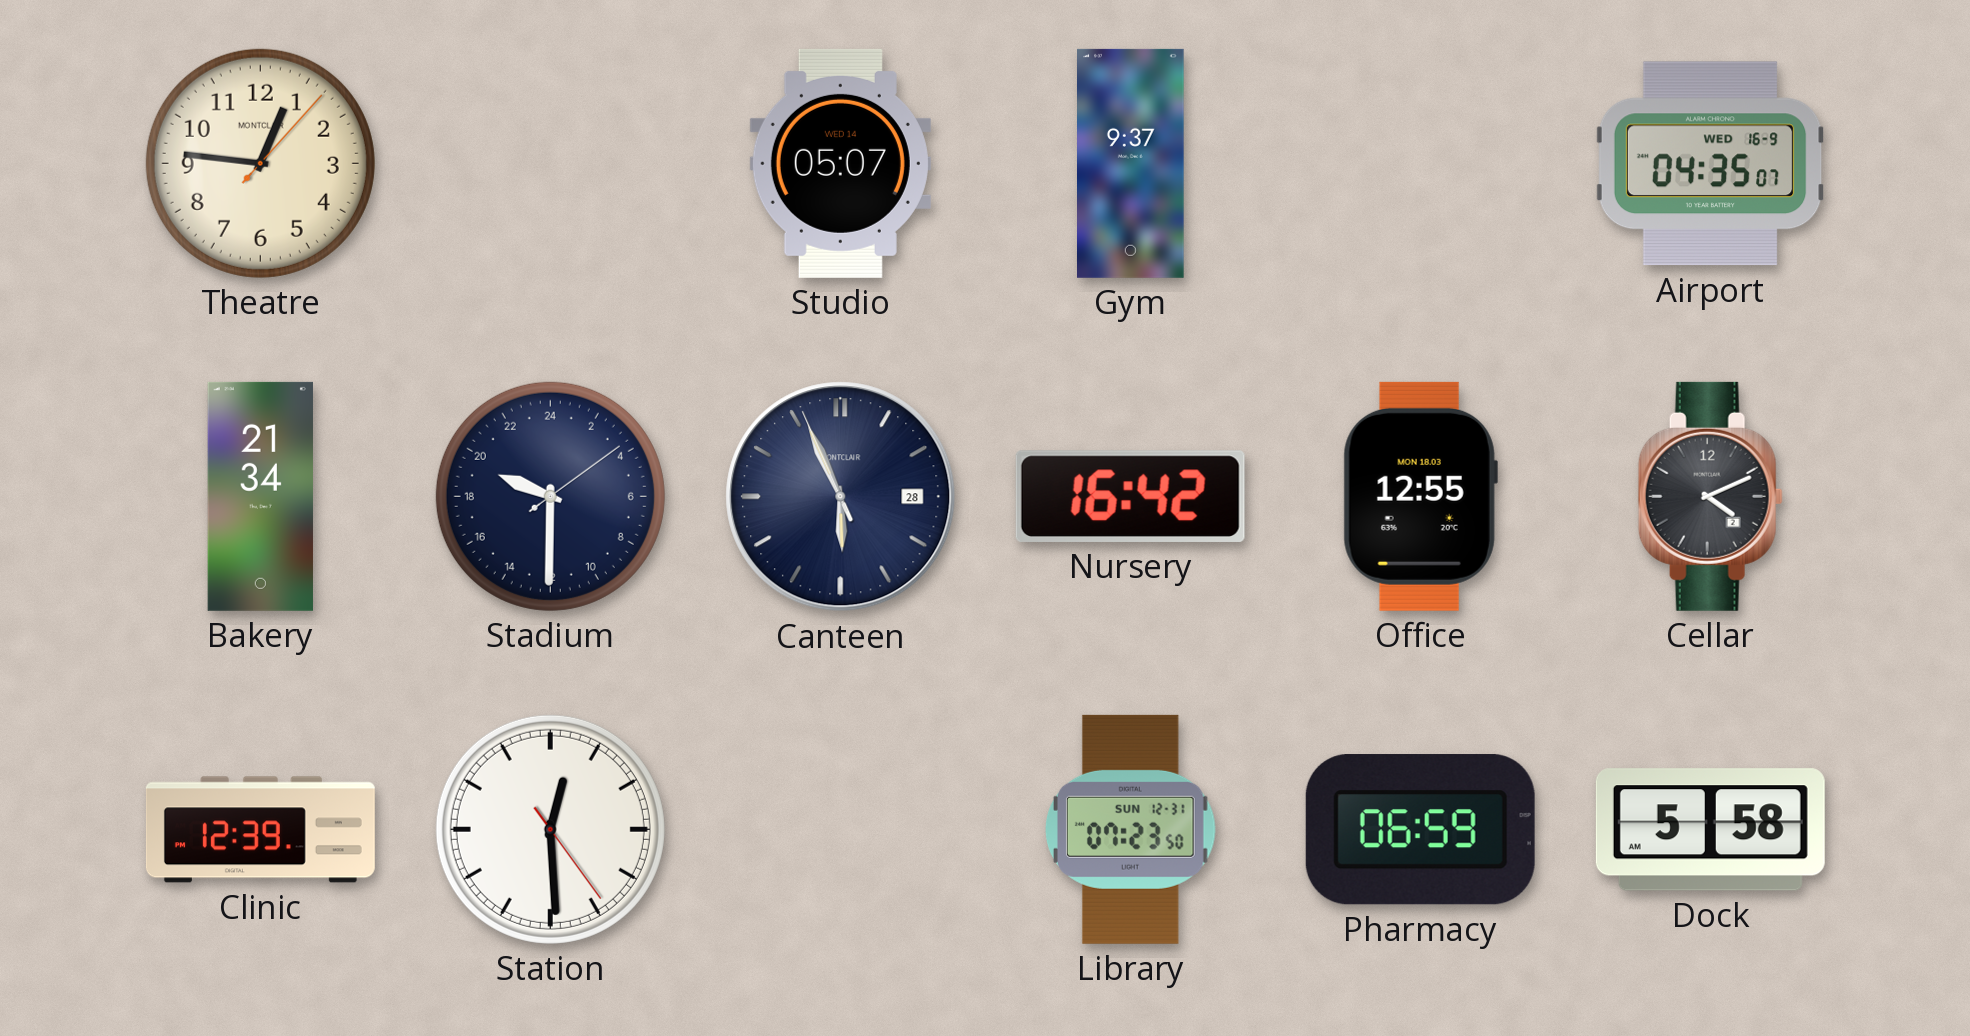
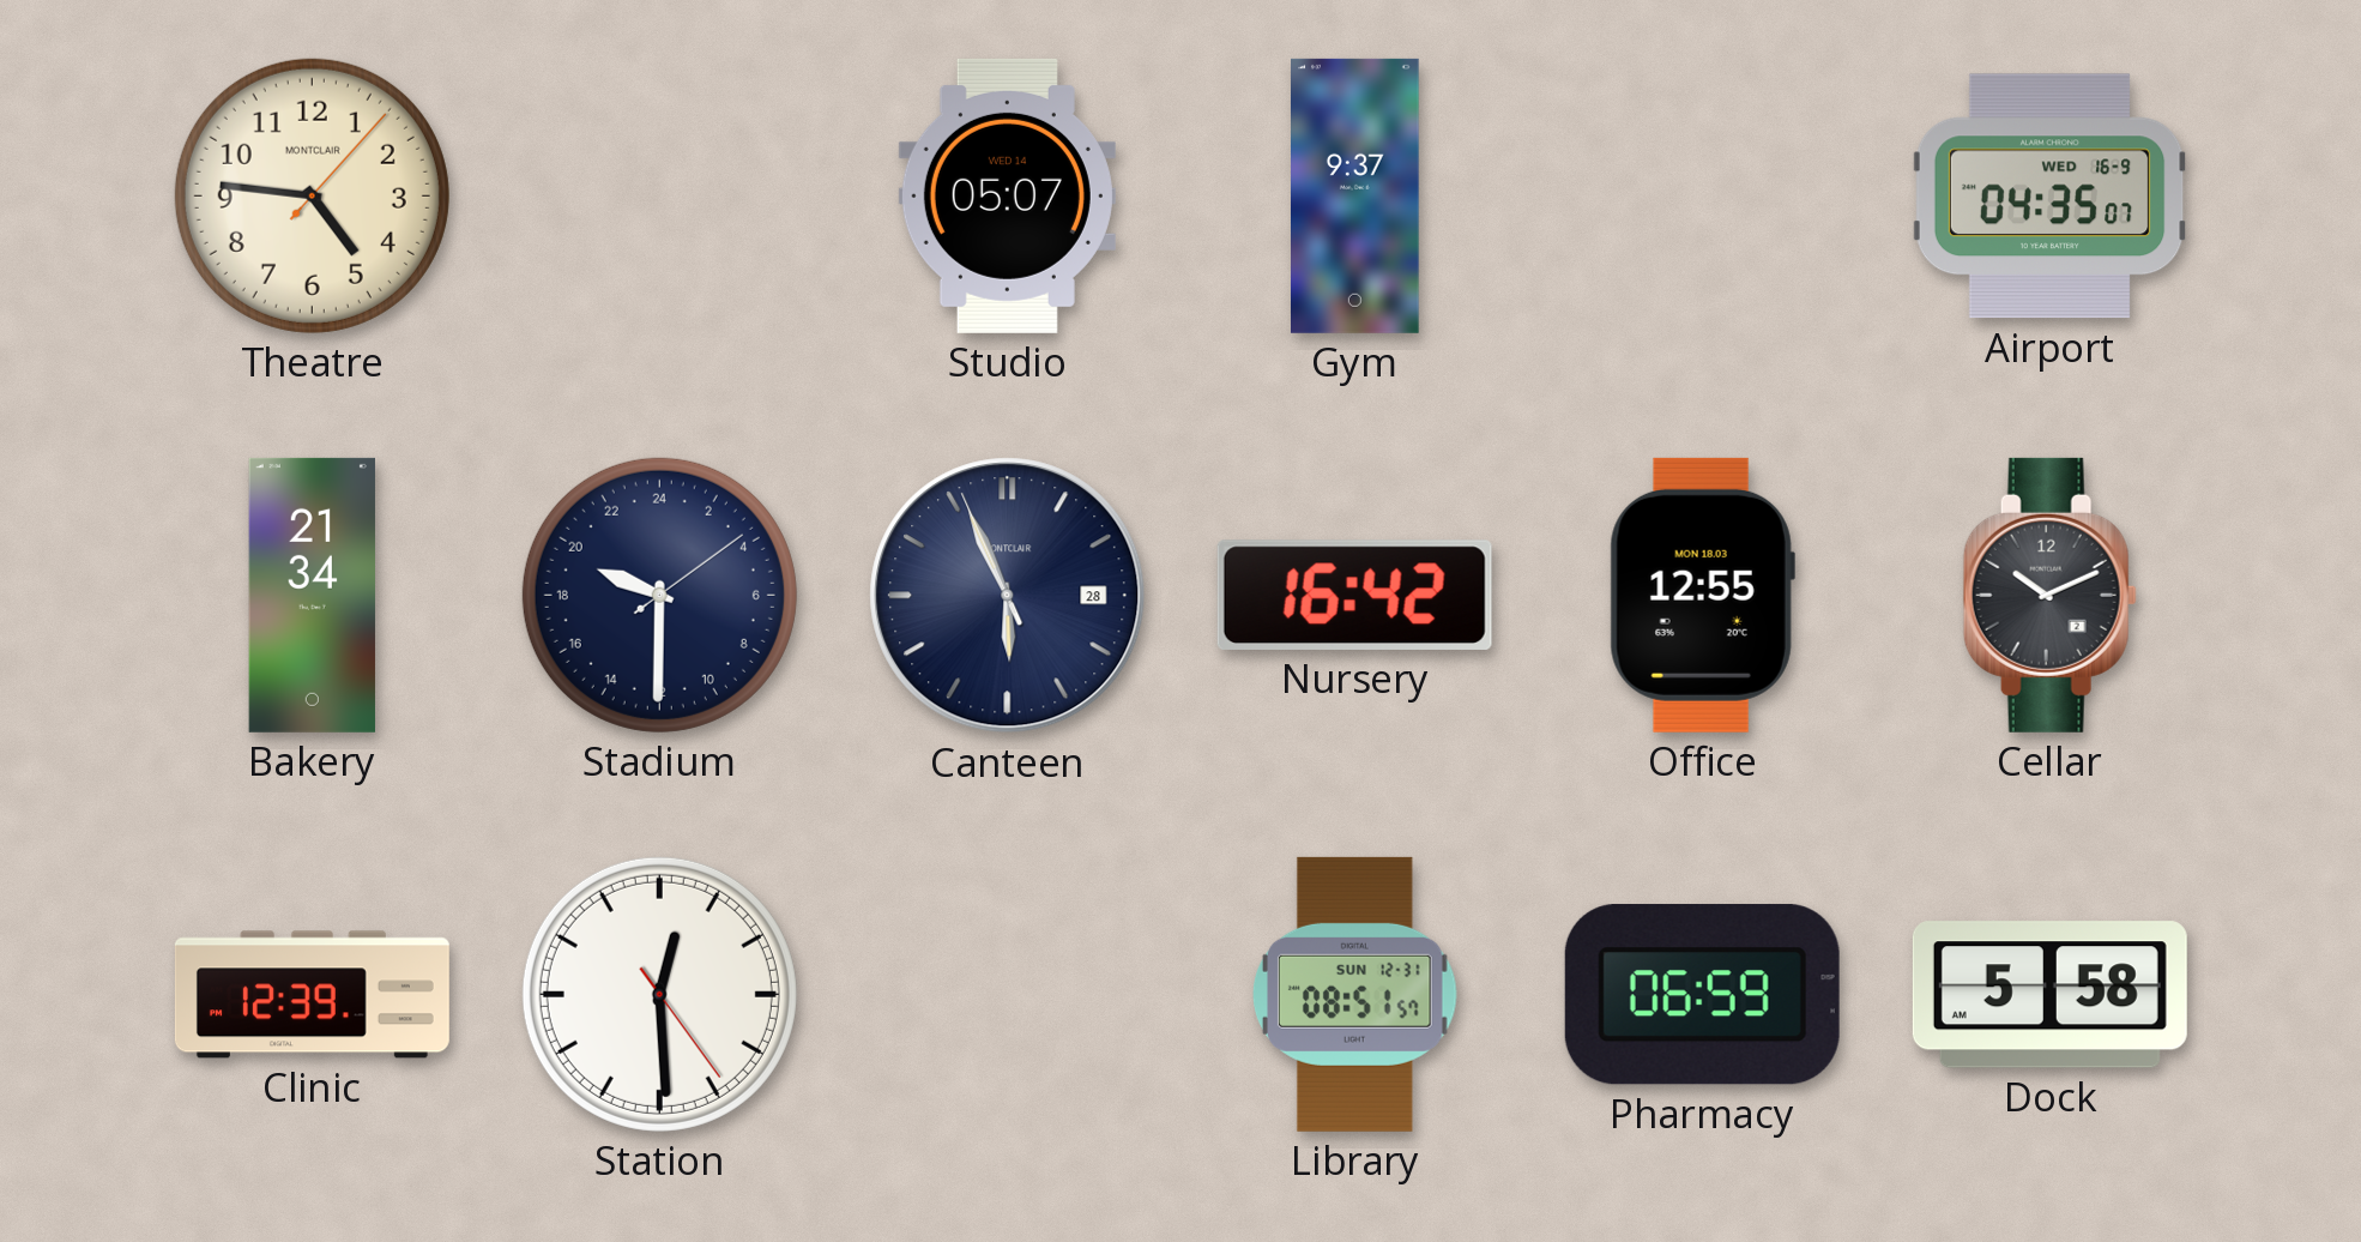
Theatre: 12:46 -> 4:46 (312, 195)
Cellar: 4:11 -> 10:11 (2049, 595)
Library: 07:23 -> 08:51 (1355, 994)
